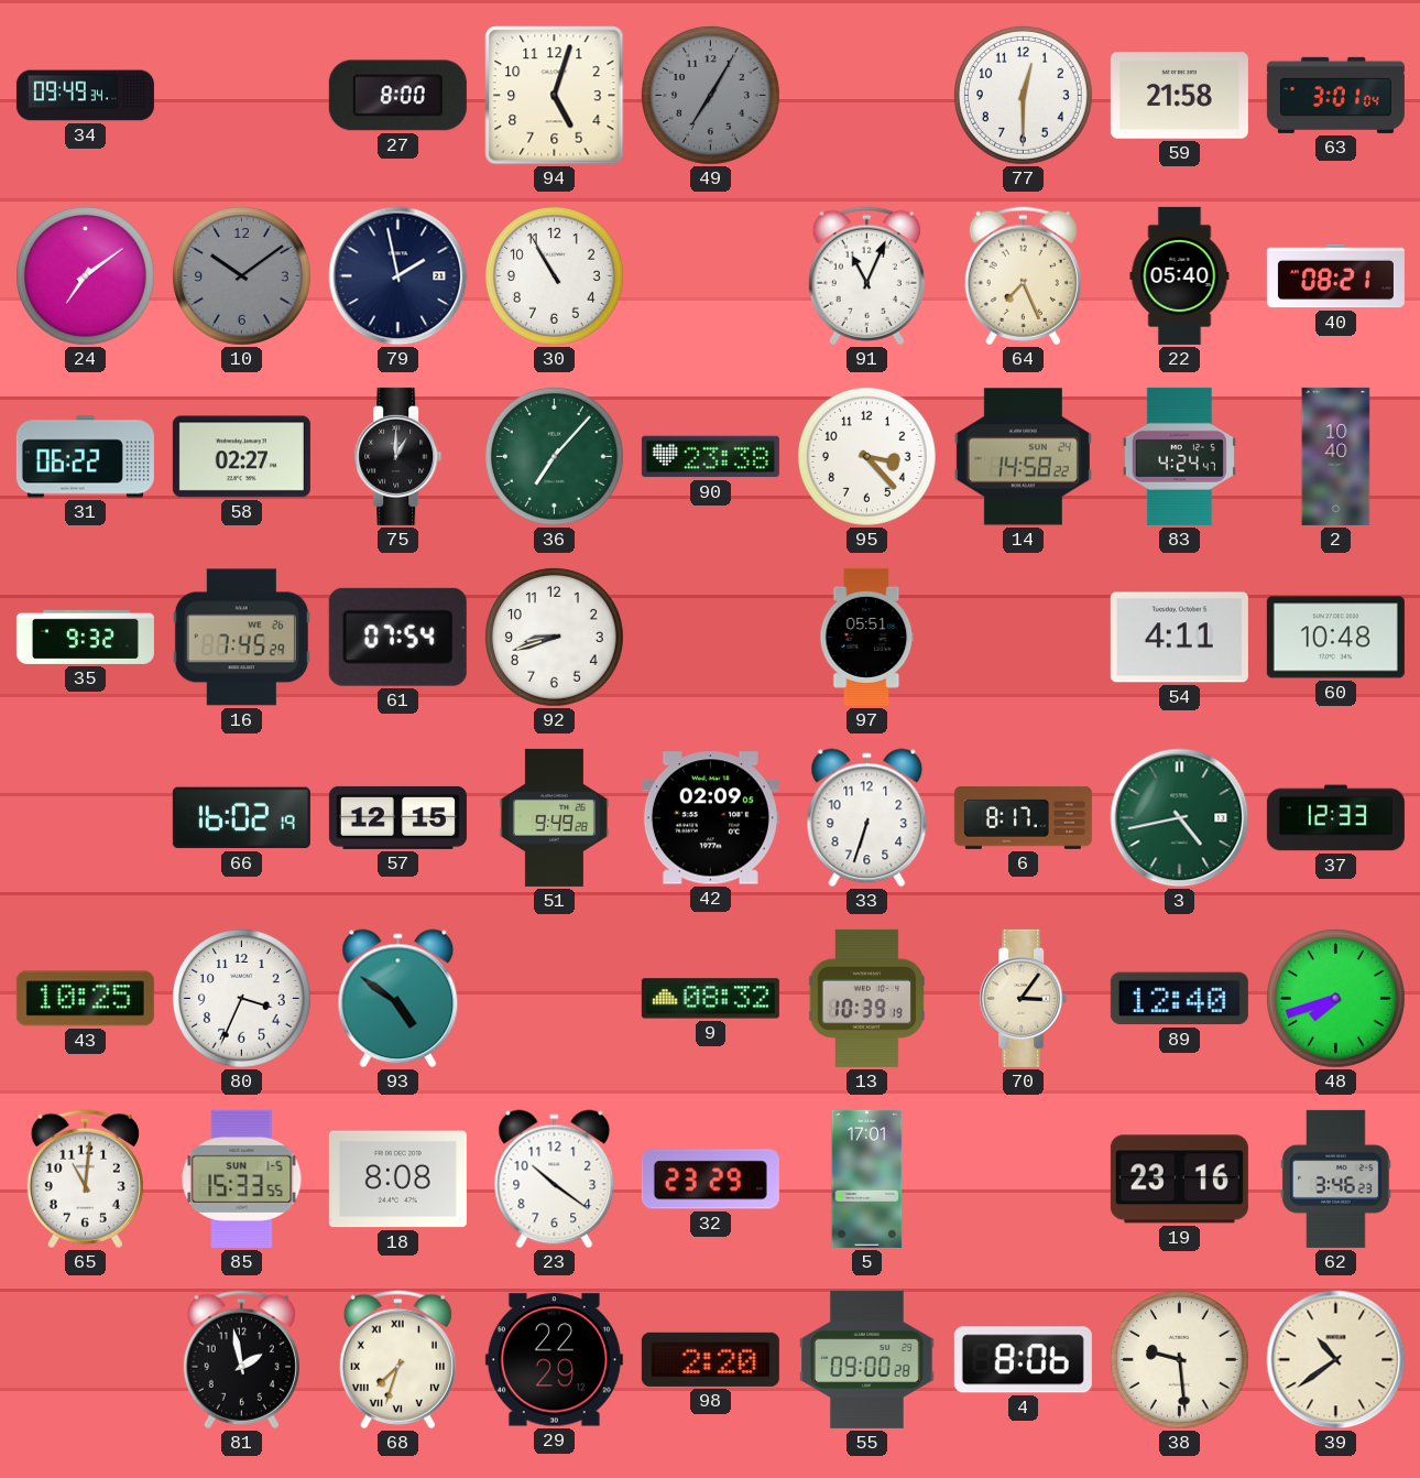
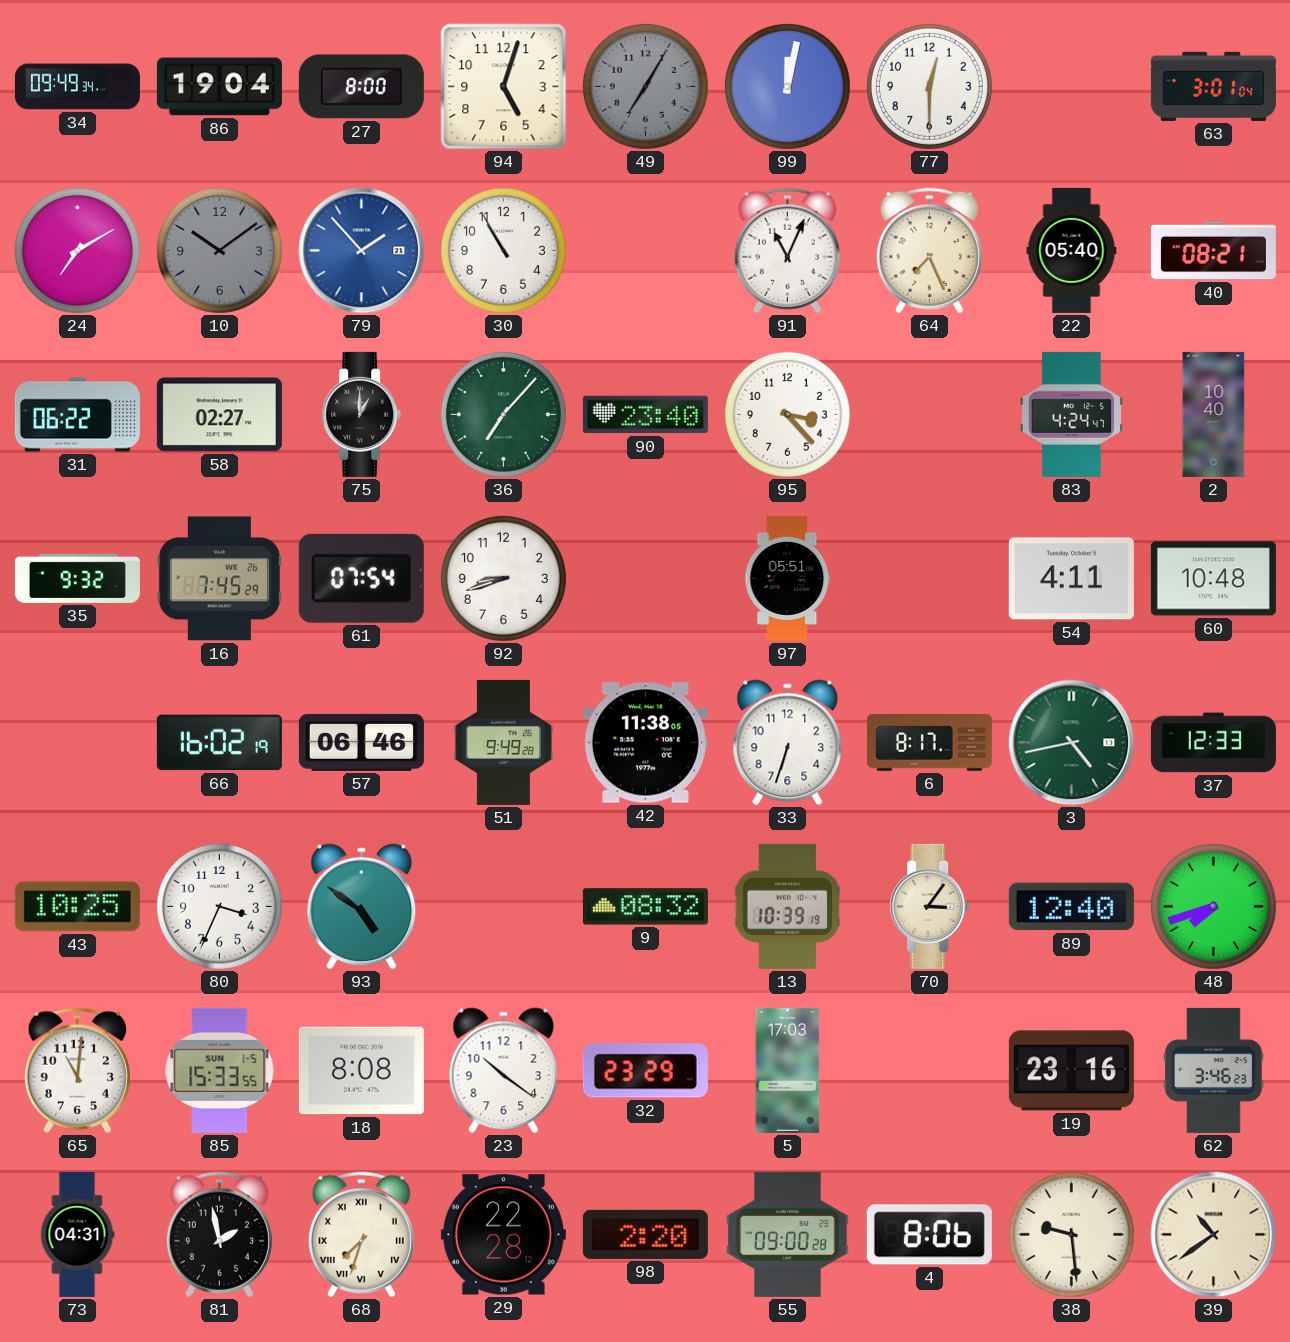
86: none -> 19:04 (219, 87)
99: none -> 12:02 (787, 86)
59: 21:58 -> none (1179, 96)
24: 7:09 -> 7:10 (77, 250)
79: 1:58 -> 1:53 (362, 251)
79 dial: navy -> blue (362, 251)
90: 23:38 -> 23:40 (645, 415)
14: 14:58 -> none (1023, 457)
57: 12:15 -> 06:46 (361, 742)
42: 02:09 -> 11:38 (645, 743)
5: 17:01 -> 17:03 (788, 1070)
73: none -> 04:31 (77, 1234)
29: 22:29 -> 22:28 (503, 1235)
